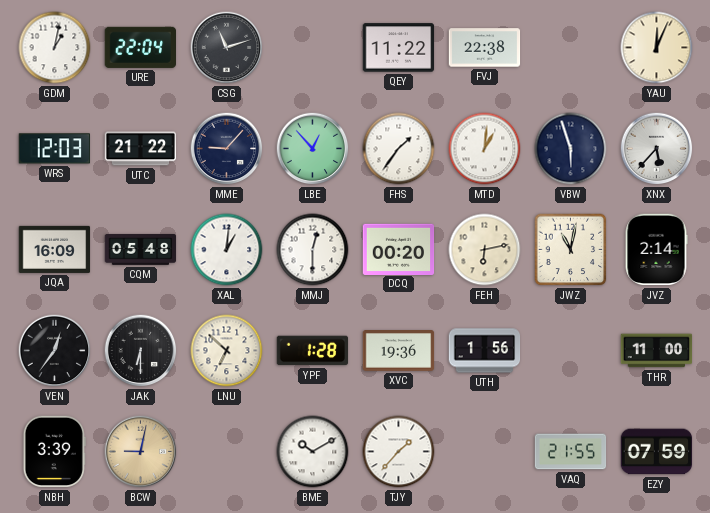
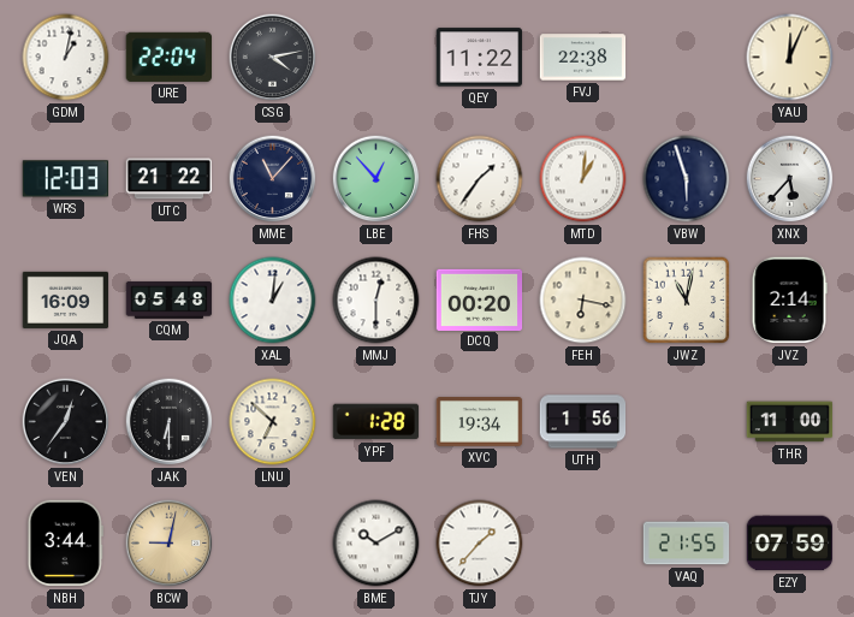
CSG: 11:12 -> 4:13 (273, 58)
MME: 9:07 -> 11:07 (273, 179)
FEH: 6:13 -> 6:17 (583, 301)
XVC: 19:36 -> 19:34 (480, 422)
NBH: 3:39 -> 3:44 (65, 544)
